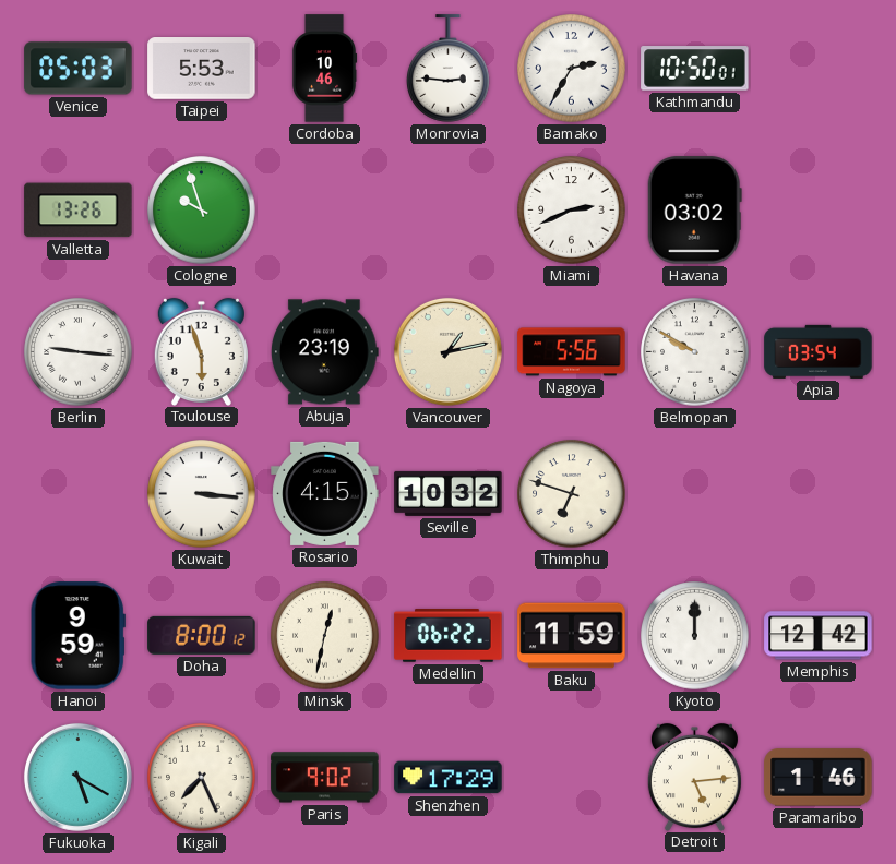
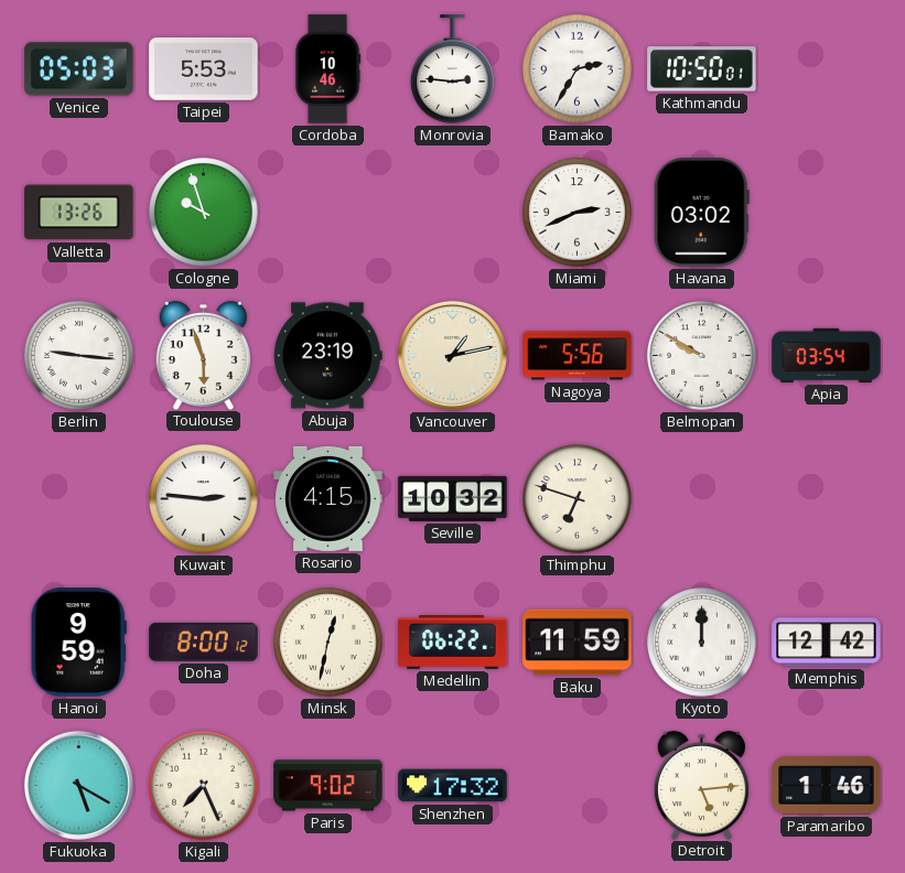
Kuwait: 3:16 -> 2:46 (204, 499)
Shenzhen: 17:29 -> 17:32 (453, 786)
